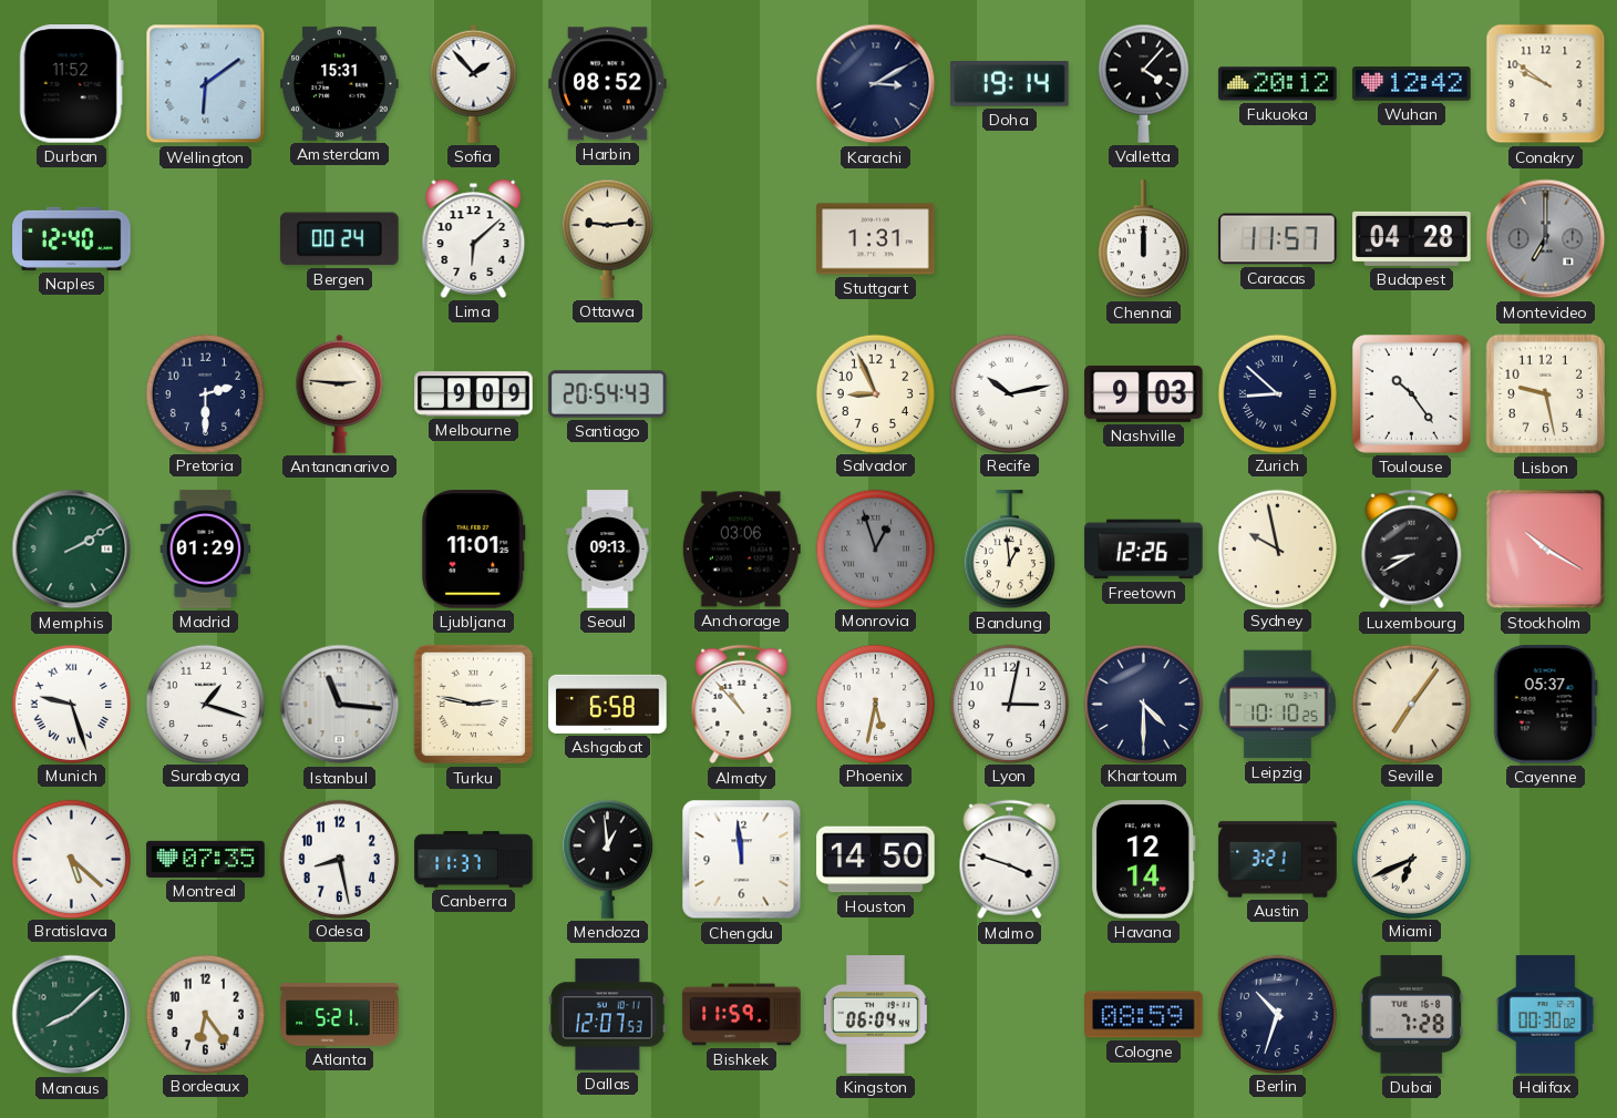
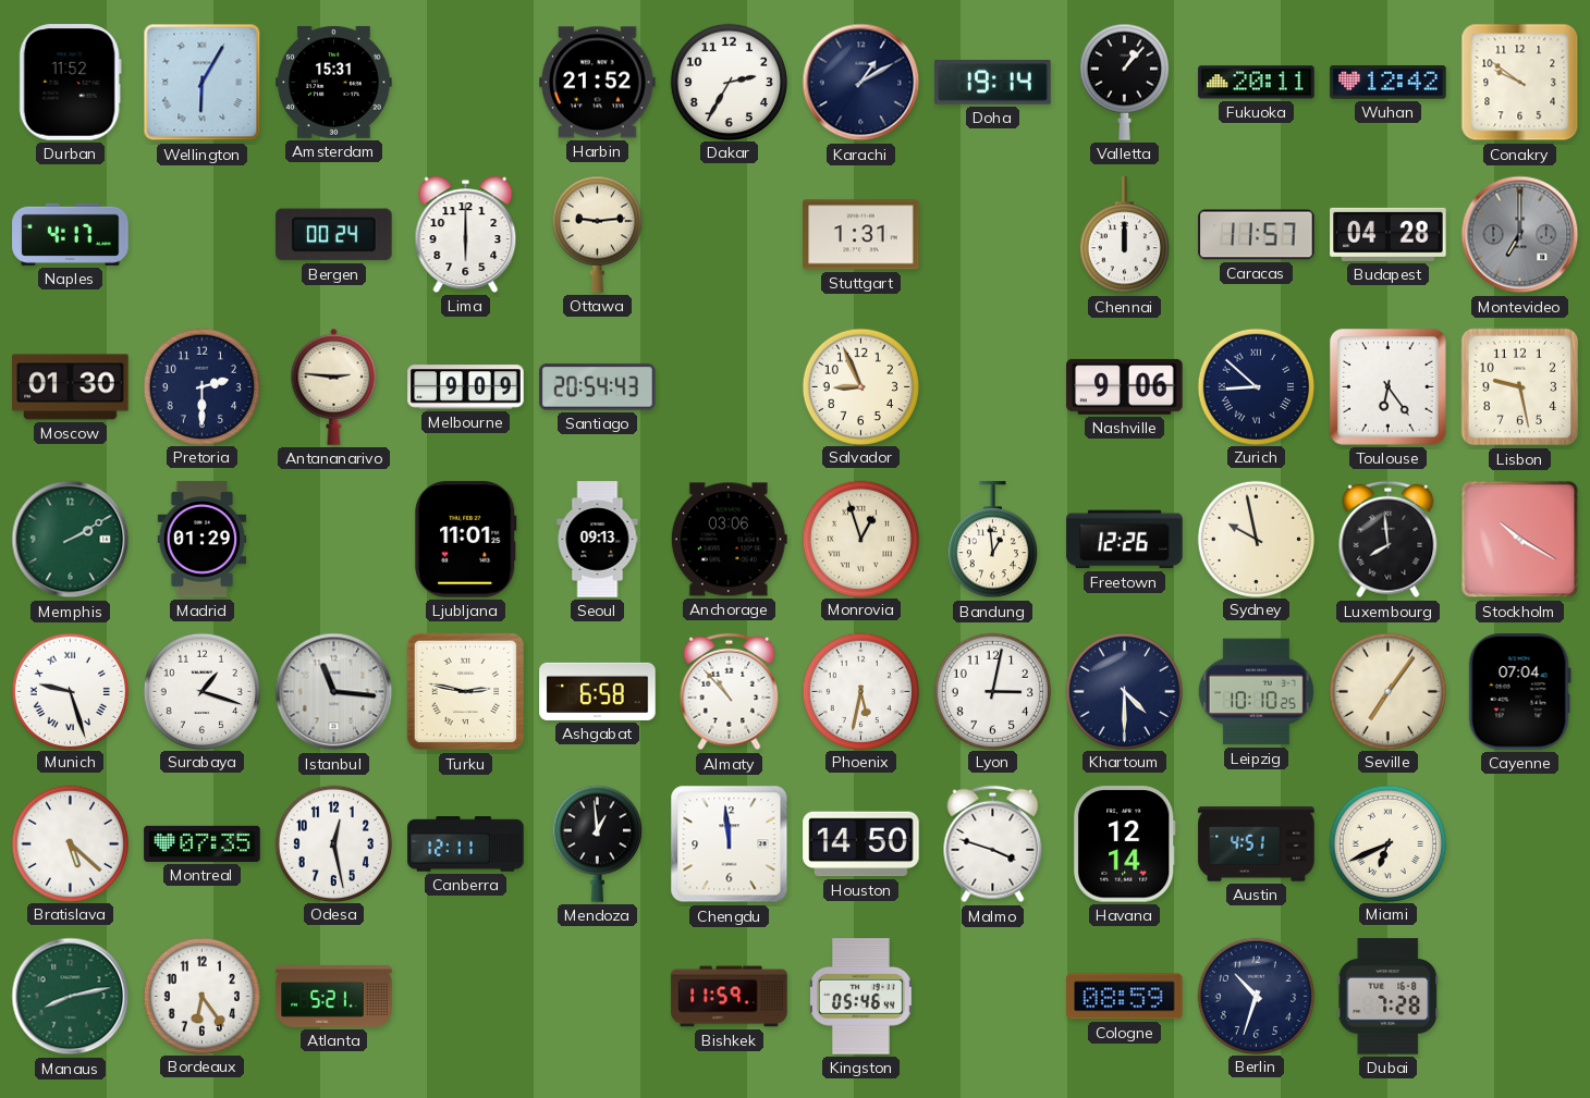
Wellington: 6:09 -> 6:05 (203, 83)
Sofia: 1:53 -> none (474, 83)
Harbin: 08:52 -> 21:52 (598, 83)
Dakar: none -> 2:35 (729, 82)
Karachi: 3:10 -> 1:10 (861, 83)
Valletta: 4:07 -> 1:07 (1124, 82)
Fukuoka: 20:12 -> 20:11 (1257, 83)
Naples: 12:40 -> 4:17 (71, 234)
Lima: 6:08 -> 6:00 (466, 234)
Moscow: none -> 01:30 (71, 387)
Recife: 10:13 -> none (1009, 393)
Nashville: 9:03 -> 9:06 (1125, 386)
Toulouse: 10:24 -> 6:24 (1387, 386)
Monrovia dial: grey -> cream (860, 539)
Luxembourg: 8:40 -> 7:59 (1389, 540)
Cayenne: 05:37 -> 07:04 (1519, 692)
Odesa: 8:28 -> 12:28 (333, 843)
Canberra: 11:37 -> 12:11 (466, 844)
Austin: 3:21 -> 4:51 (1257, 844)
Manaus: 8:08 -> 8:13 (71, 997)
Dallas: 12:07 -> none (608, 1015)
Kingston: 06:04 -> 05:46 (860, 997)
Halifax: 00:30 -> none (1546, 1015)
